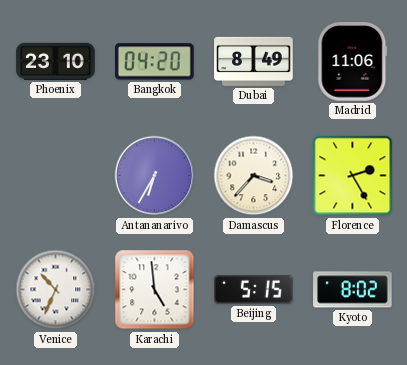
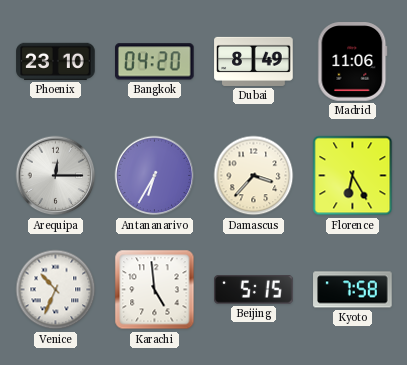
Arequipa: none -> 12:15 (56, 176)
Florence: 2:25 -> 6:25 (353, 176)
Kyoto: 8:02 -> 7:58 (353, 290)
